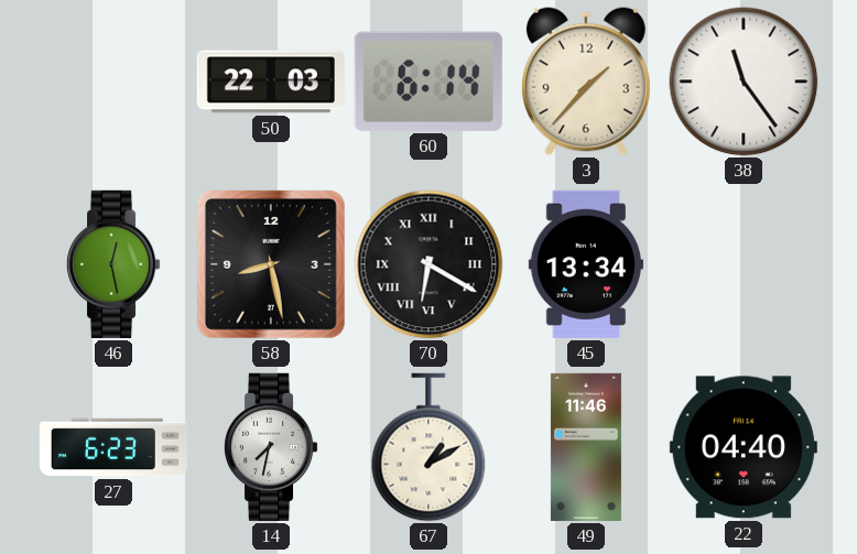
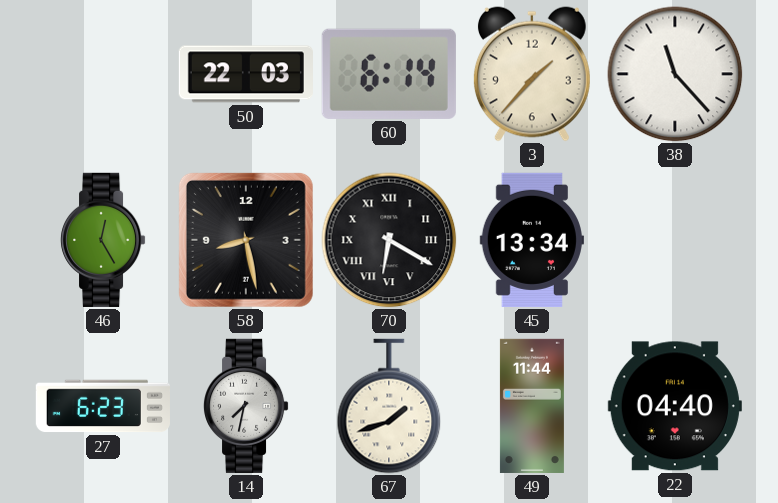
38: 11:24 -> 11:23 (675, 74)
46: 12:28 -> 12:25 (103, 240)
67: 1:10 -> 1:42 (389, 406)
49: 11:46 -> 11:44 (532, 406)
